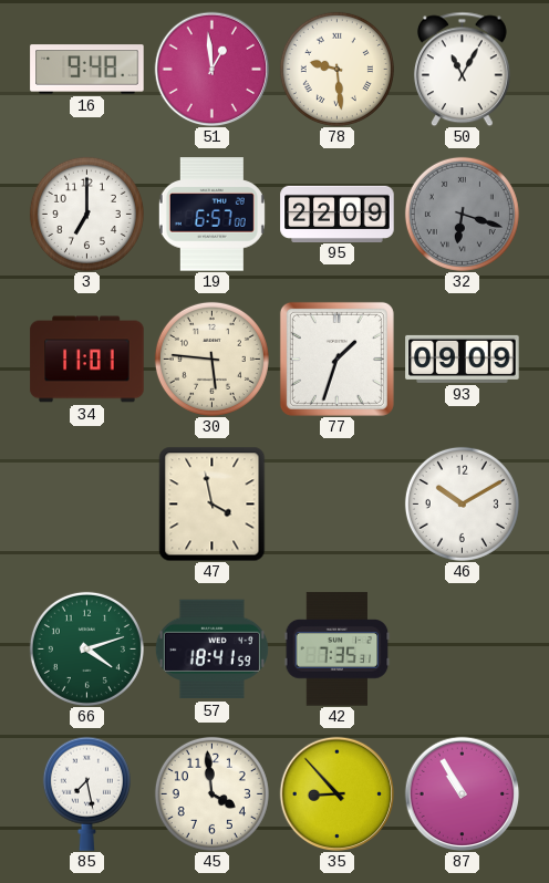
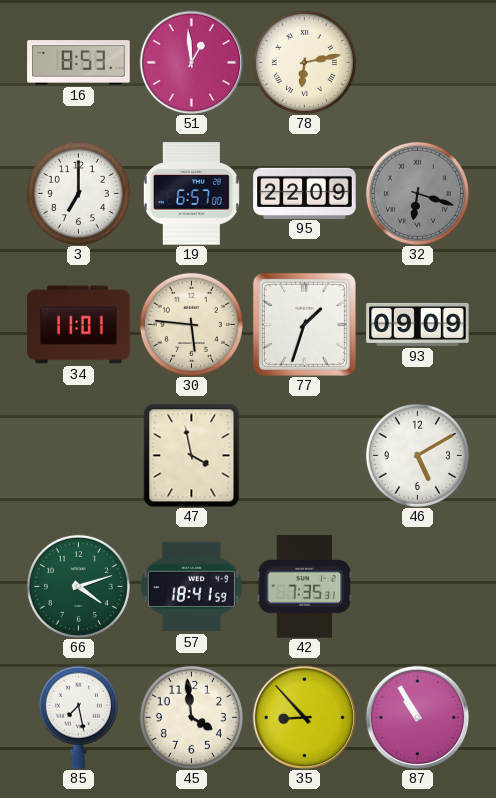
16: 9:48 -> 8:53 (79, 63)
78: 9:29 -> 6:13 (304, 62)
50: 11:05 -> none (462, 69)
46: 10:10 -> 5:10 (417, 455)
